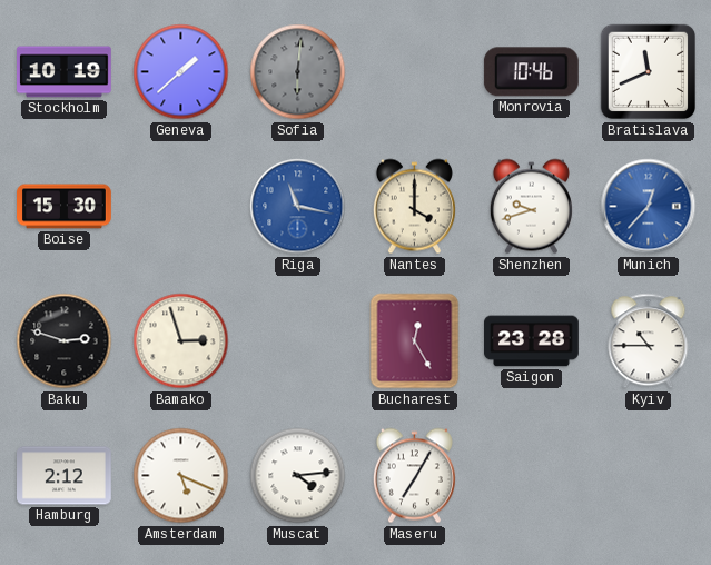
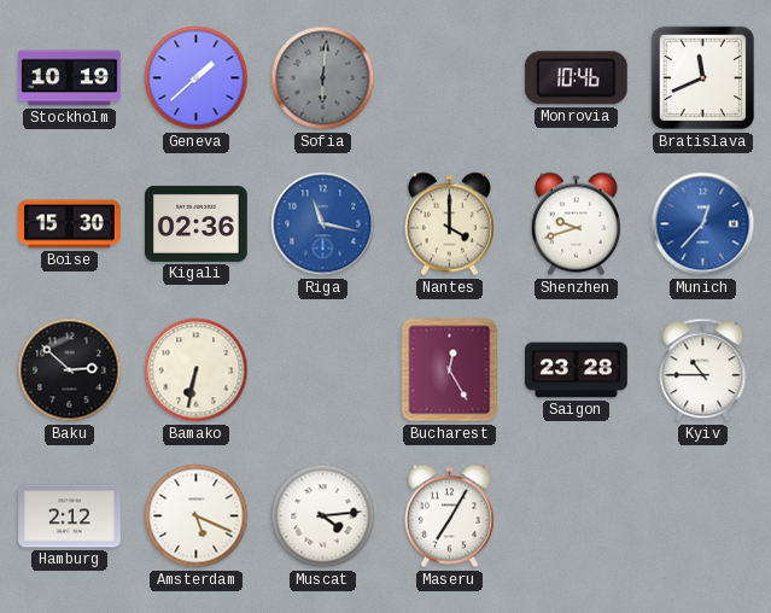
Kigali: none -> 02:36 (197, 223)
Baku: 2:48 -> 2:52 (70, 370)
Bamako: 2:57 -> 6:32 (197, 370)
